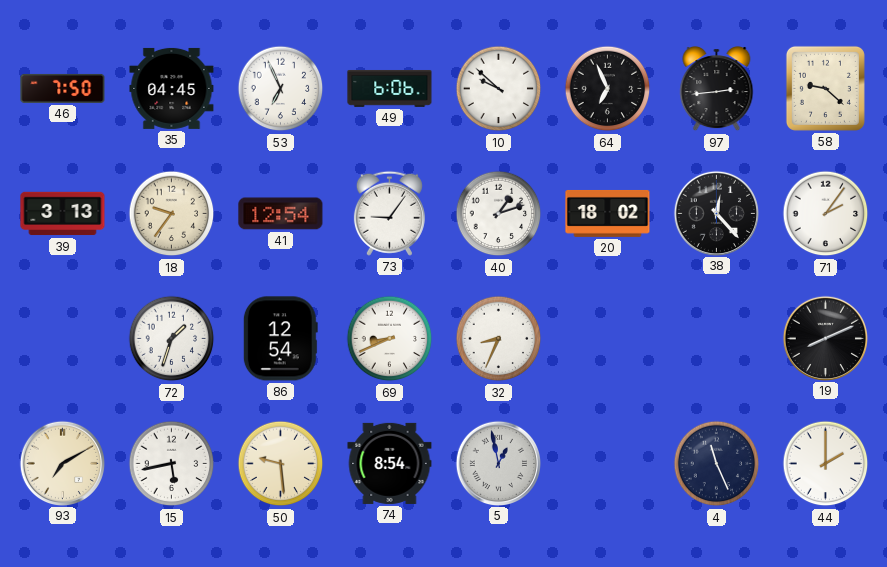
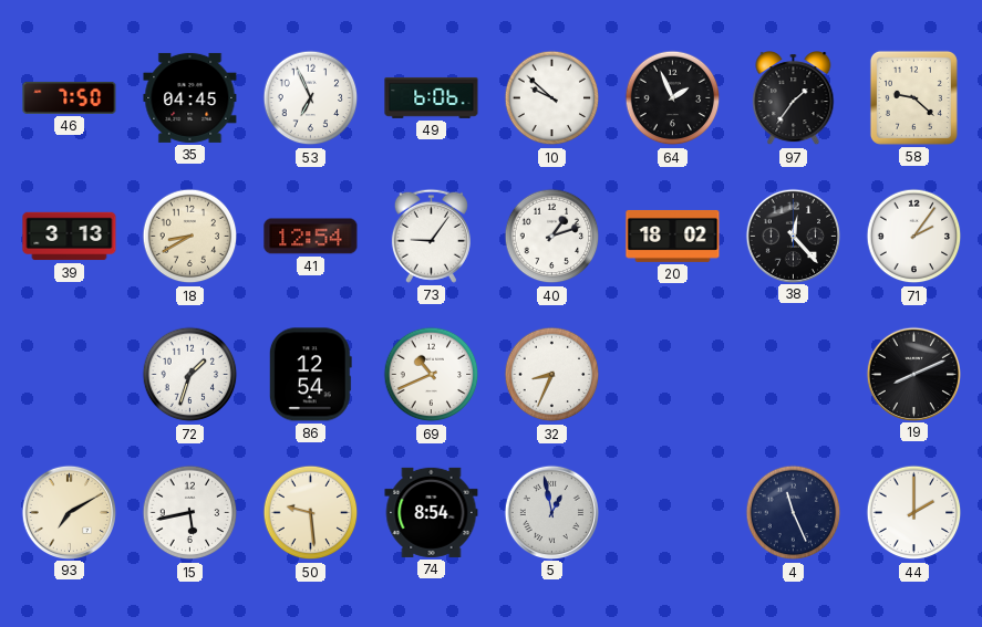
64: 6:56 -> 1:56 (673, 98)
97: 2:44 -> 1:36 (794, 98)
18: 9:36 -> 8:40 (190, 237)
69: 8:41 -> 10:41 (432, 375)
